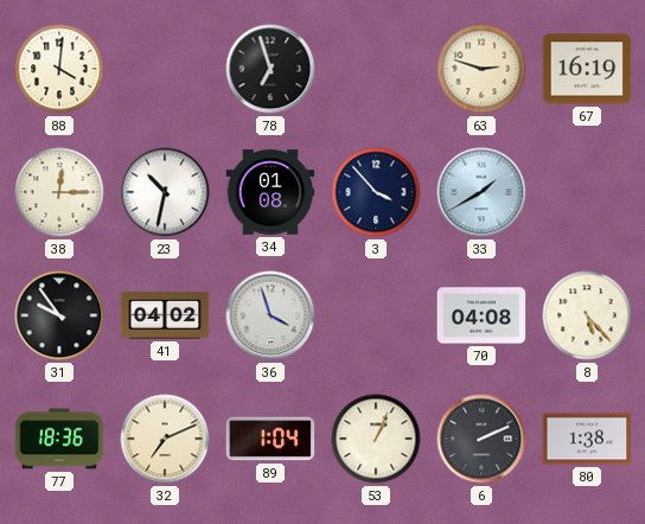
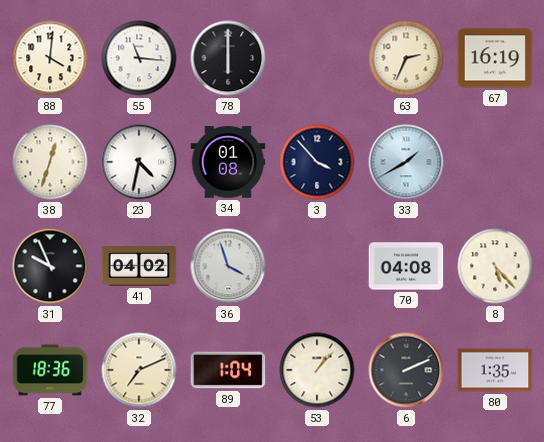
55: none -> 11:16 (139, 58)
78: 6:57 -> 6:00 (228, 58)
63: 2:48 -> 2:34 (406, 58)
38: 12:15 -> 12:33 (50, 162)
23: 10:32 -> 4:32 (139, 162)
31: 9:54 -> 9:56 (50, 266)
53: 1:04 -> 1:07 (317, 370)
80: 1:38 -> 1:35 (495, 370)
